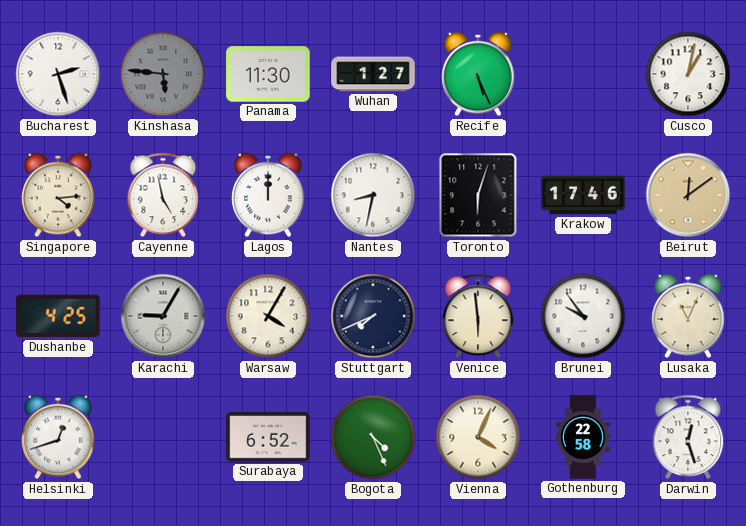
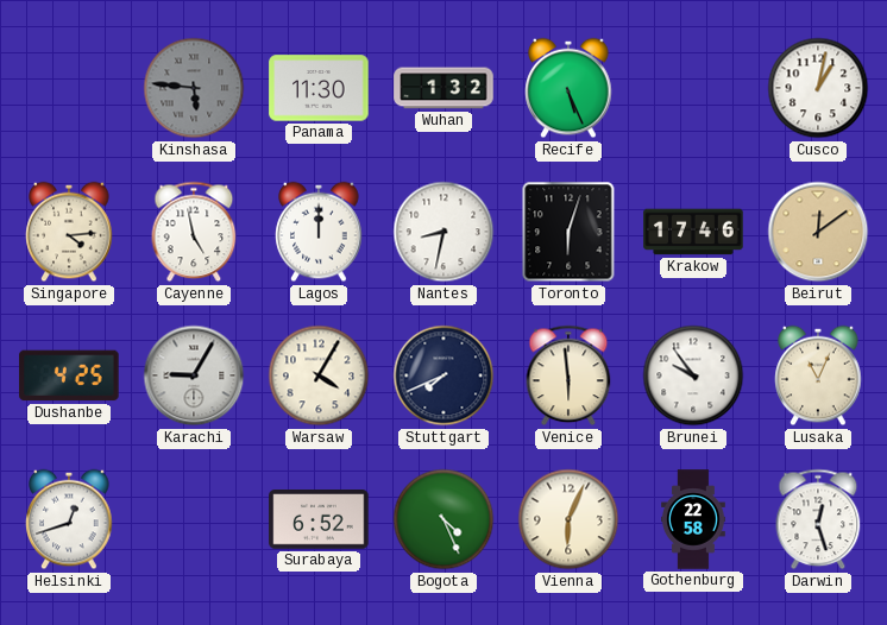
Bucharest: 2:27 -> none (58, 74)
Wuhan: 1:27 -> 1:32 (443, 88)
Vienna: 4:04 -> 6:04 (568, 519)
